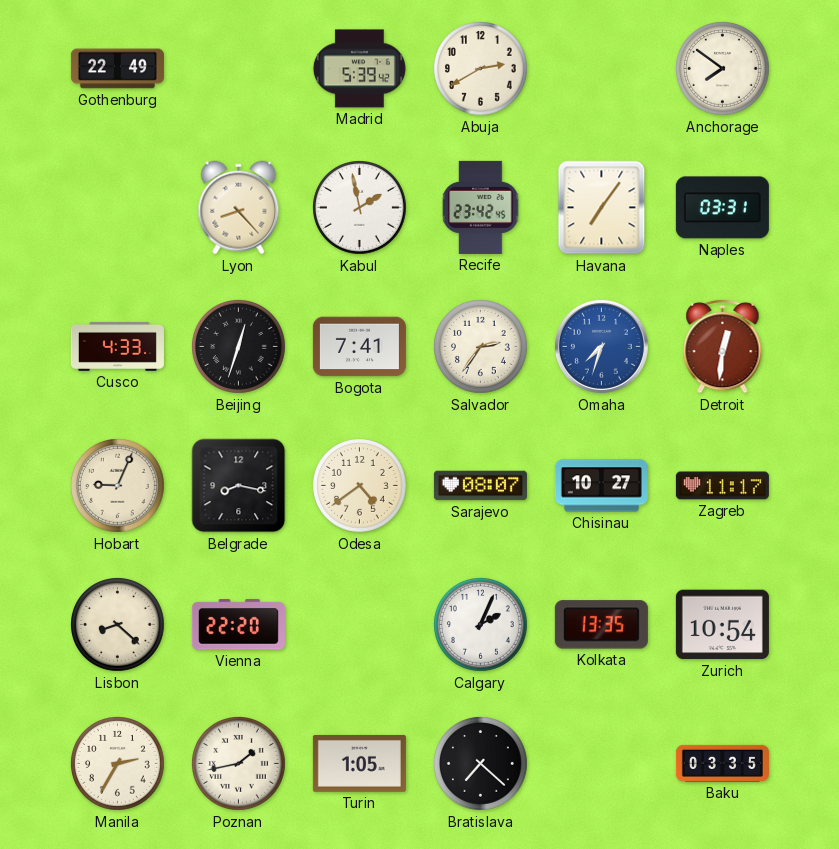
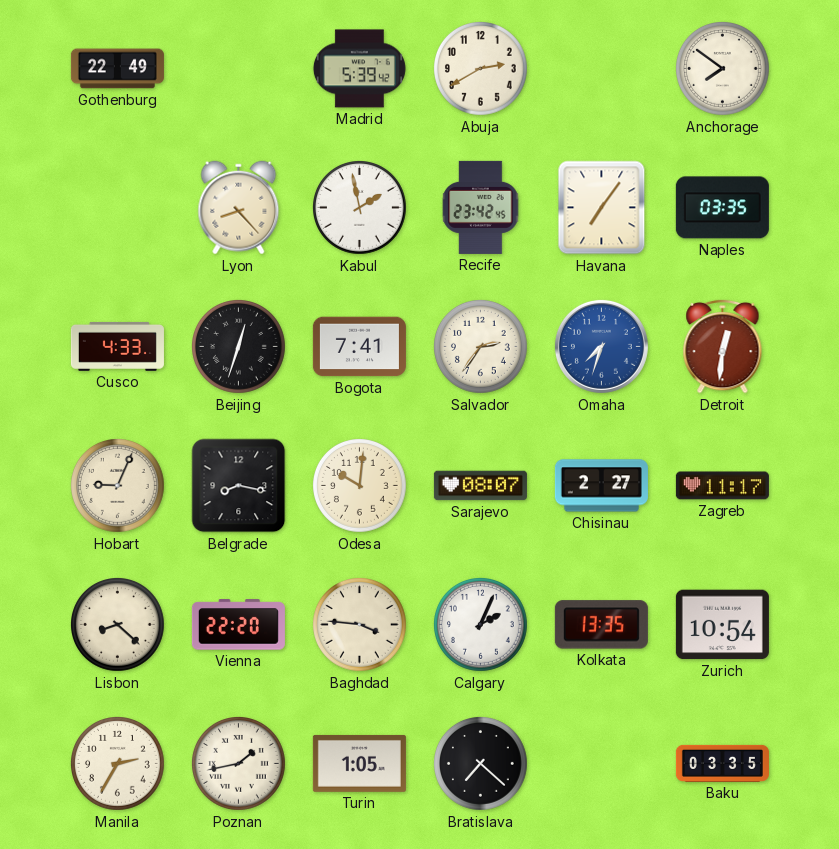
Naples: 03:31 -> 03:35 (722, 208)
Odesa: 4:39 -> 10:01 (360, 486)
Chisinau: 10:27 -> 2:27 (601, 486)
Baghdad: none -> 3:46 (360, 625)
